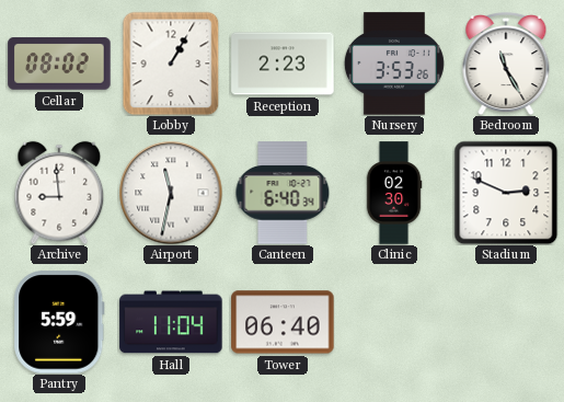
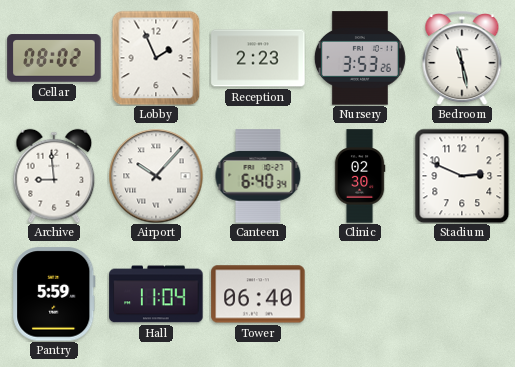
Lobby: 1:05 -> 1:56 (156, 58)
Bedroom: 11:25 -> 11:28 (462, 59)
Airport: 11:32 -> 10:07 (156, 176)
